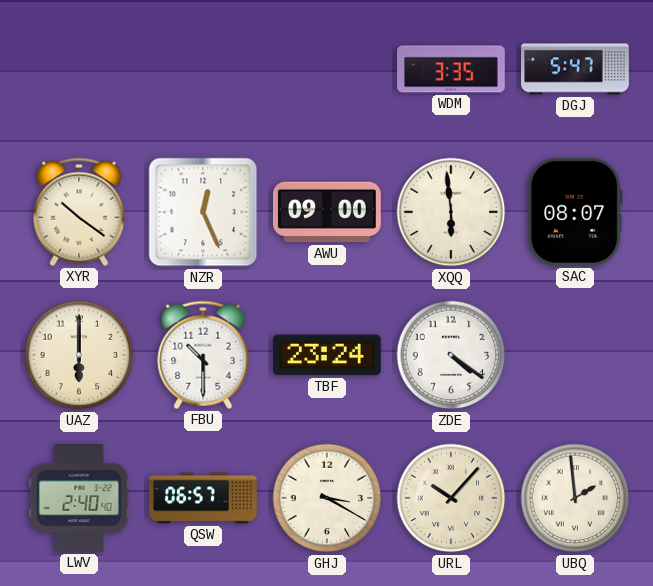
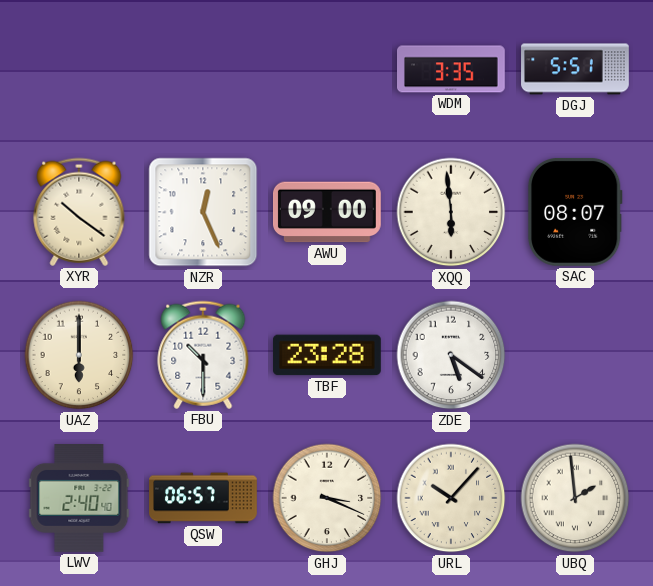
DGJ: 5:47 -> 5:51 (575, 69)
TBF: 23:24 -> 23:28 (328, 355)
ZDE: 4:21 -> 5:21 (451, 355)
GHJ: 3:20 -> 3:19 (327, 498)
